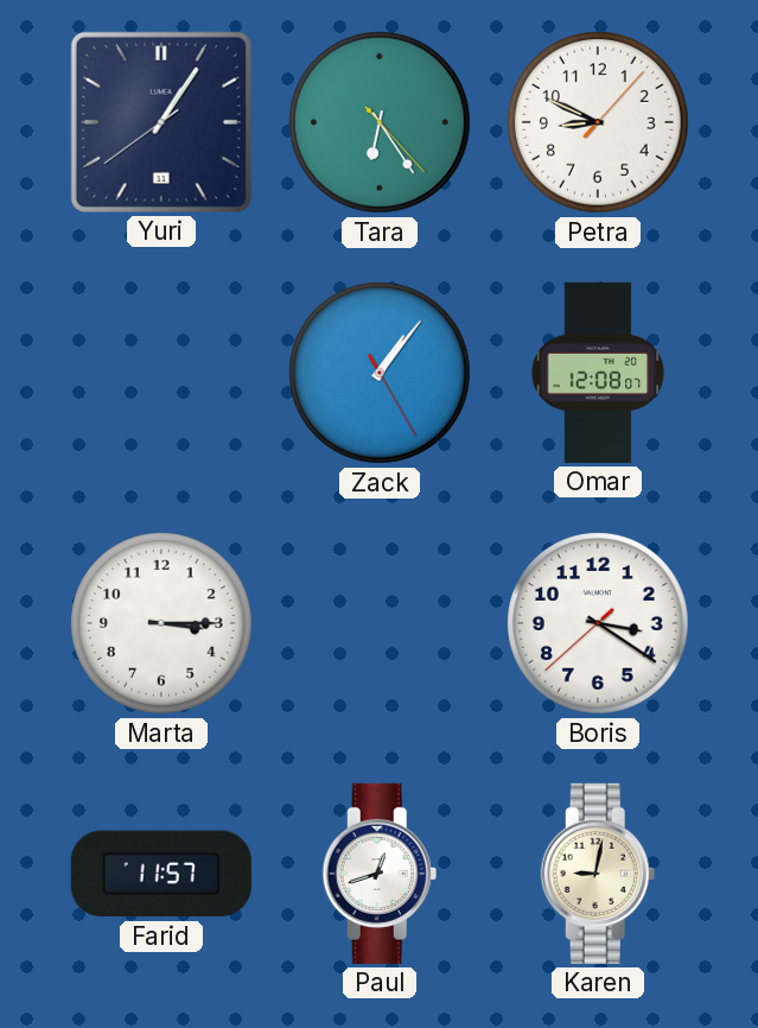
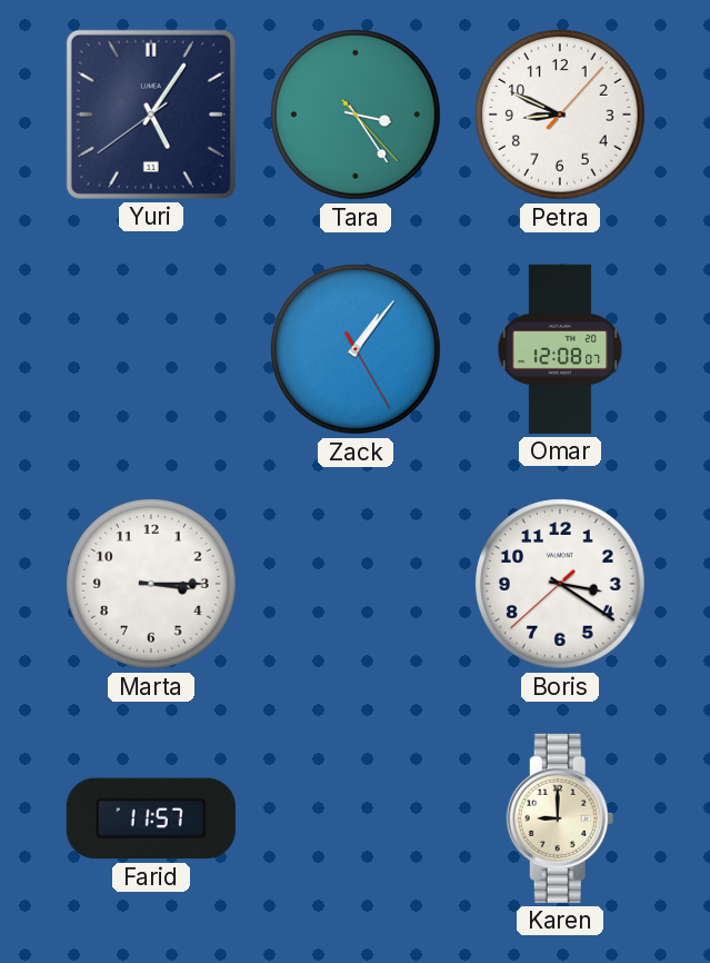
Yuri: 1:05 -> 5:05 (151, 115)
Tara: 6:24 -> 3:24 (356, 115)
Paul: 12:42 -> none (380, 874)
Karen: 9:02 -> 9:00 (560, 818)
